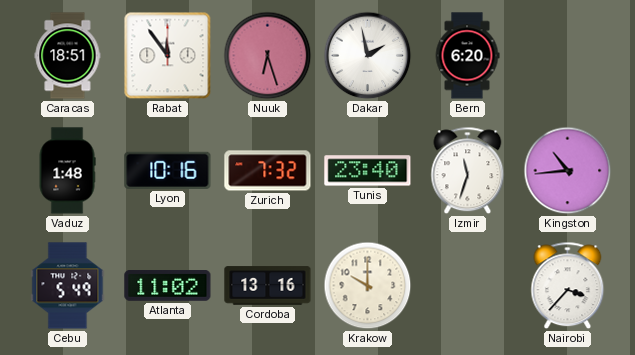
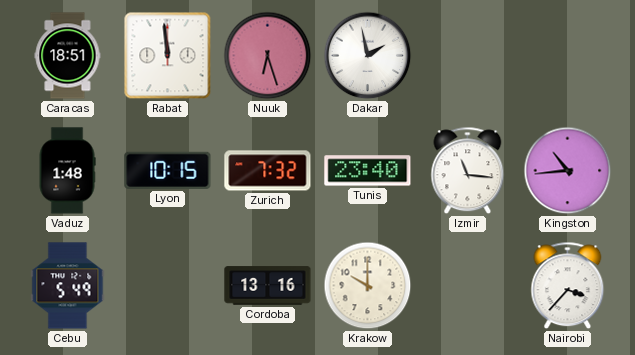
Rabat: 11:54 -> 11:59 (168, 56)
Bern: 6:20 -> none (467, 56)
Lyon: 10:16 -> 10:15 (168, 170)
Izmir: 11:33 -> 11:16 (468, 171)
Atlanta: 11:02 -> none (168, 286)
